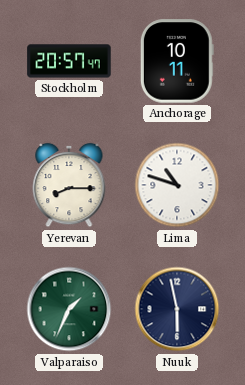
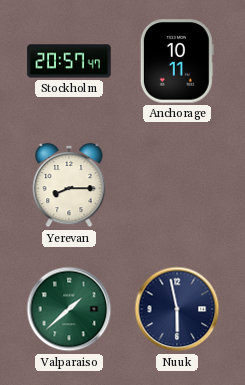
Lima: 10:48 -> none (177, 185)
Valparaiso: 1:34 -> 1:38 (69, 309)
